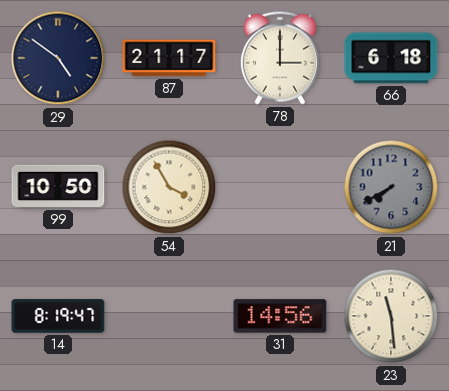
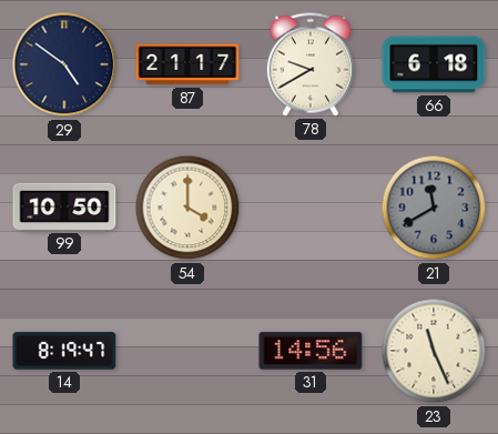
78: 3:00 -> 9:40 (311, 64)
54: 3:55 -> 4:00 (187, 208)
21: 7:40 -> 11:40 (434, 208)
23: 11:29 -> 11:26 (434, 351)
